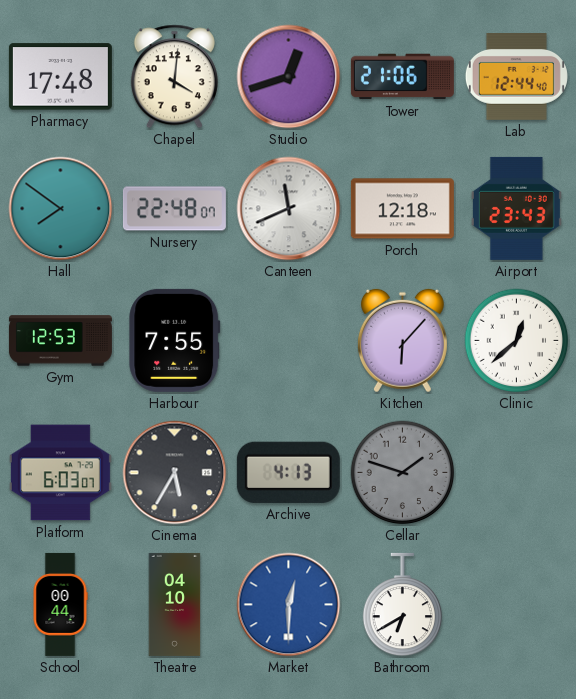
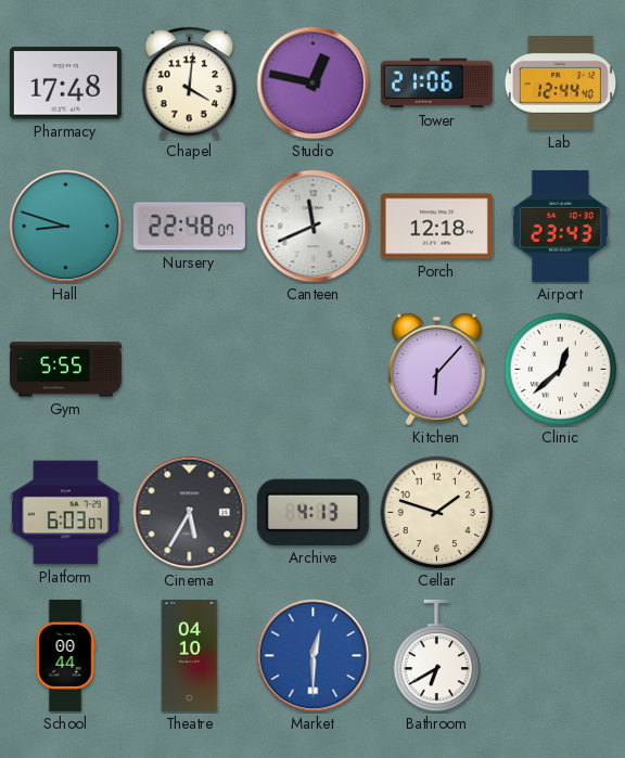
Studio: 12:42 -> 12:47 (314, 83)
Hall: 7:51 -> 8:48 (66, 227)
Gym: 12:53 -> 5:55 (65, 370)
Harbour: 7:55 -> none (175, 340)
Cellar dial: grey -> cream (437, 513)
